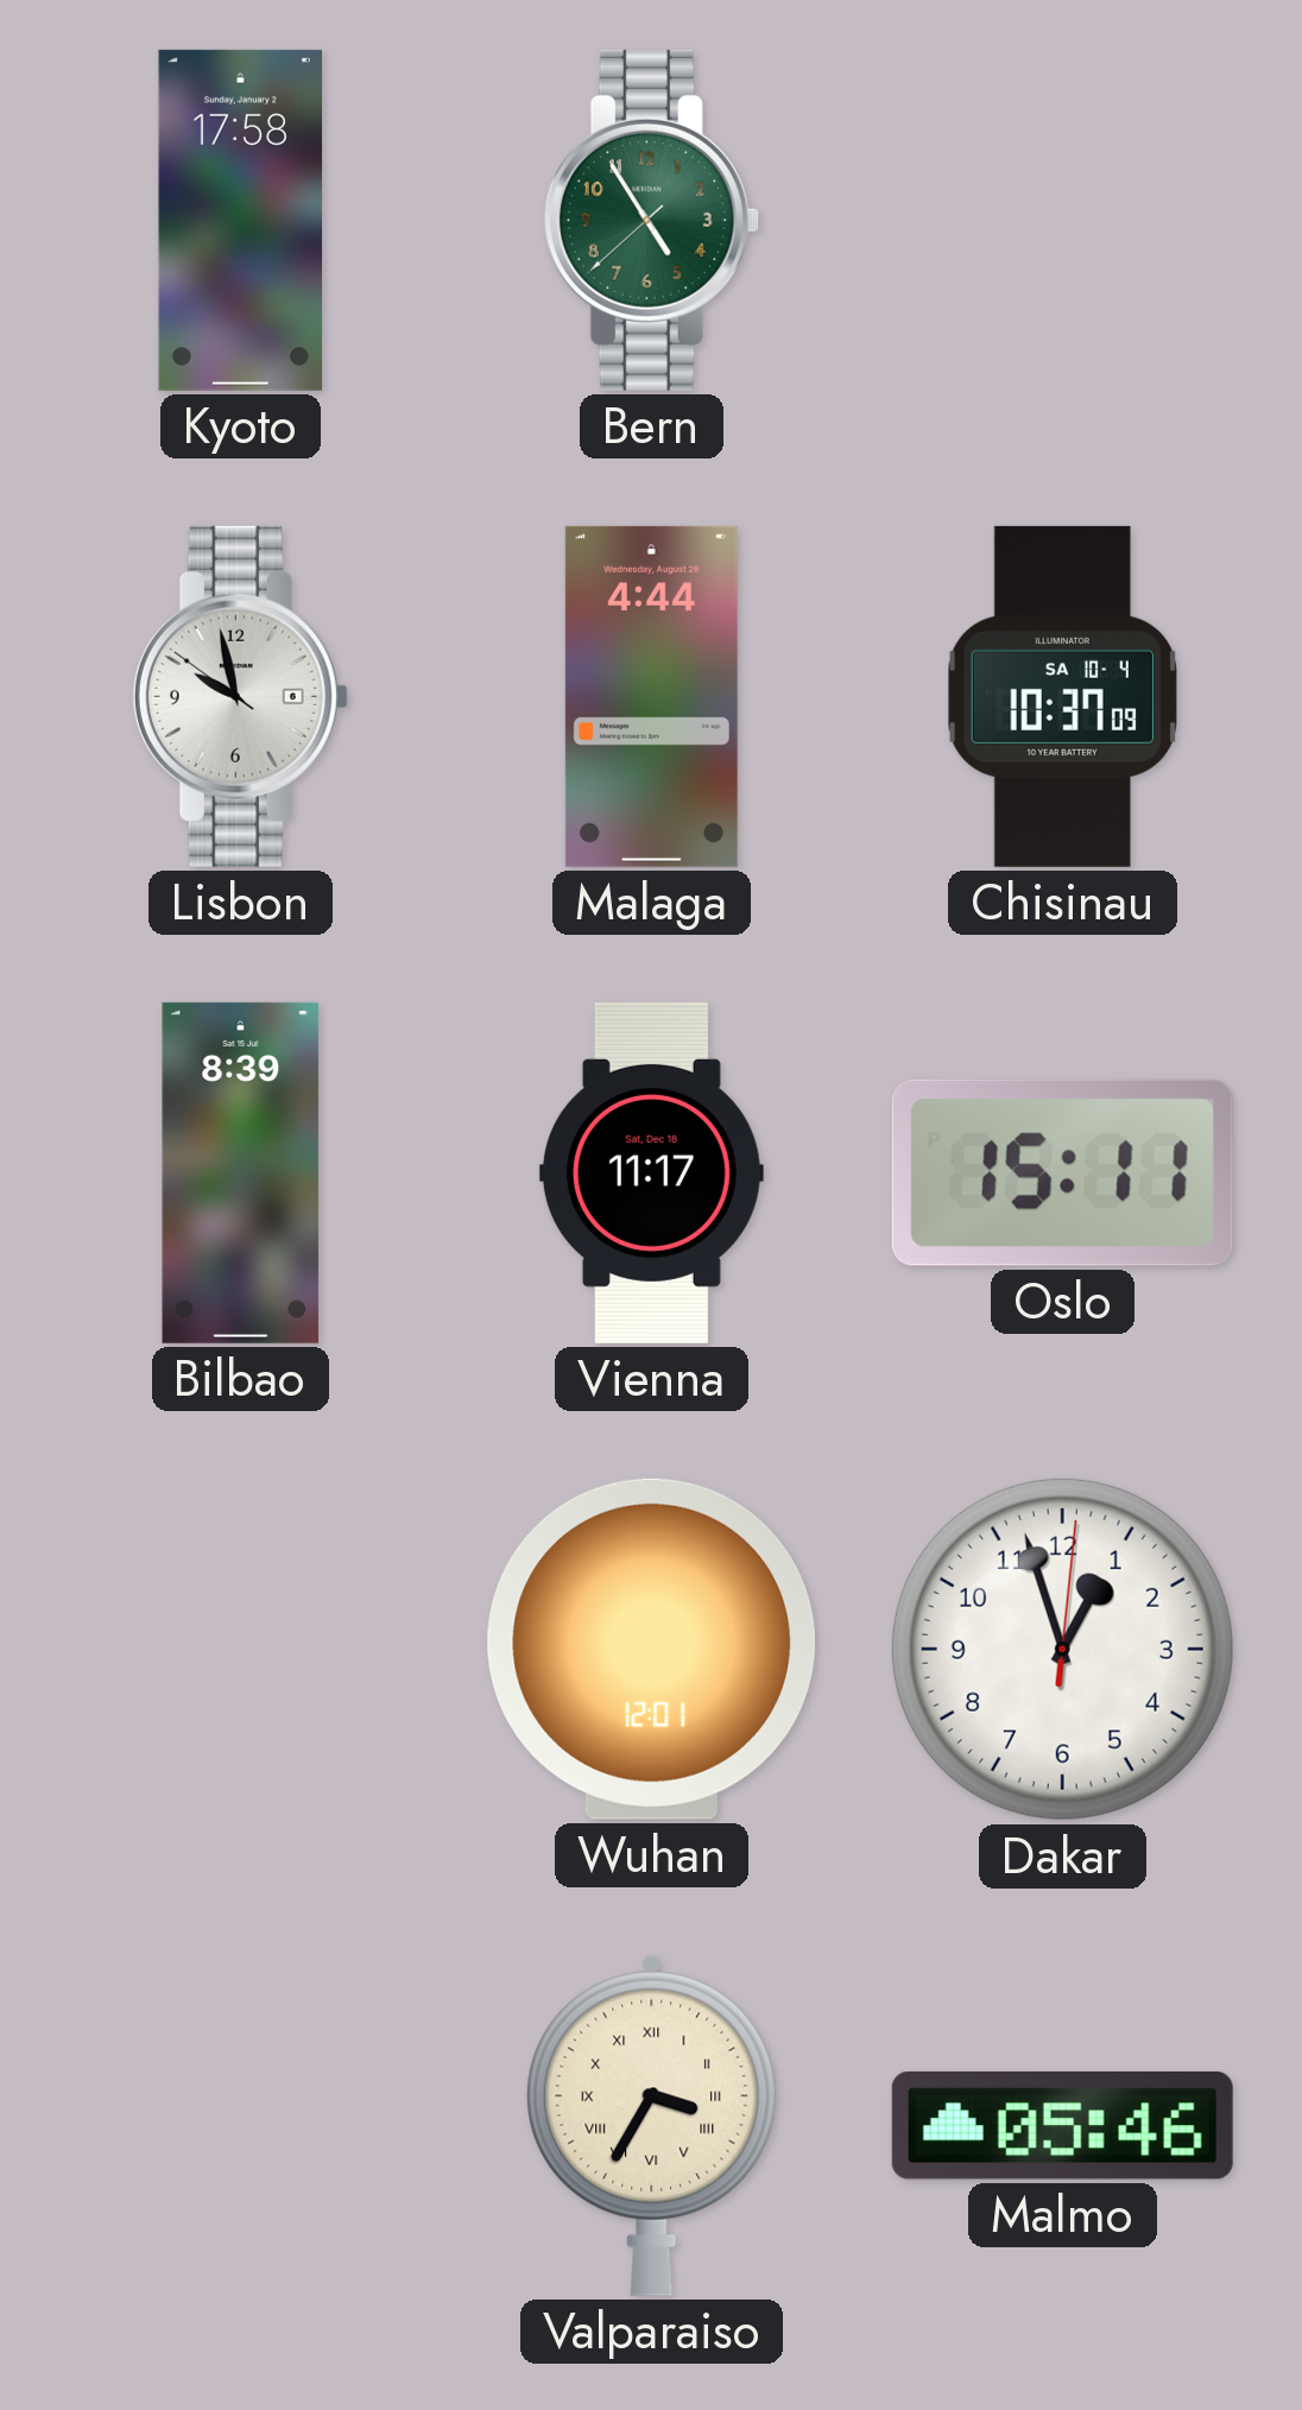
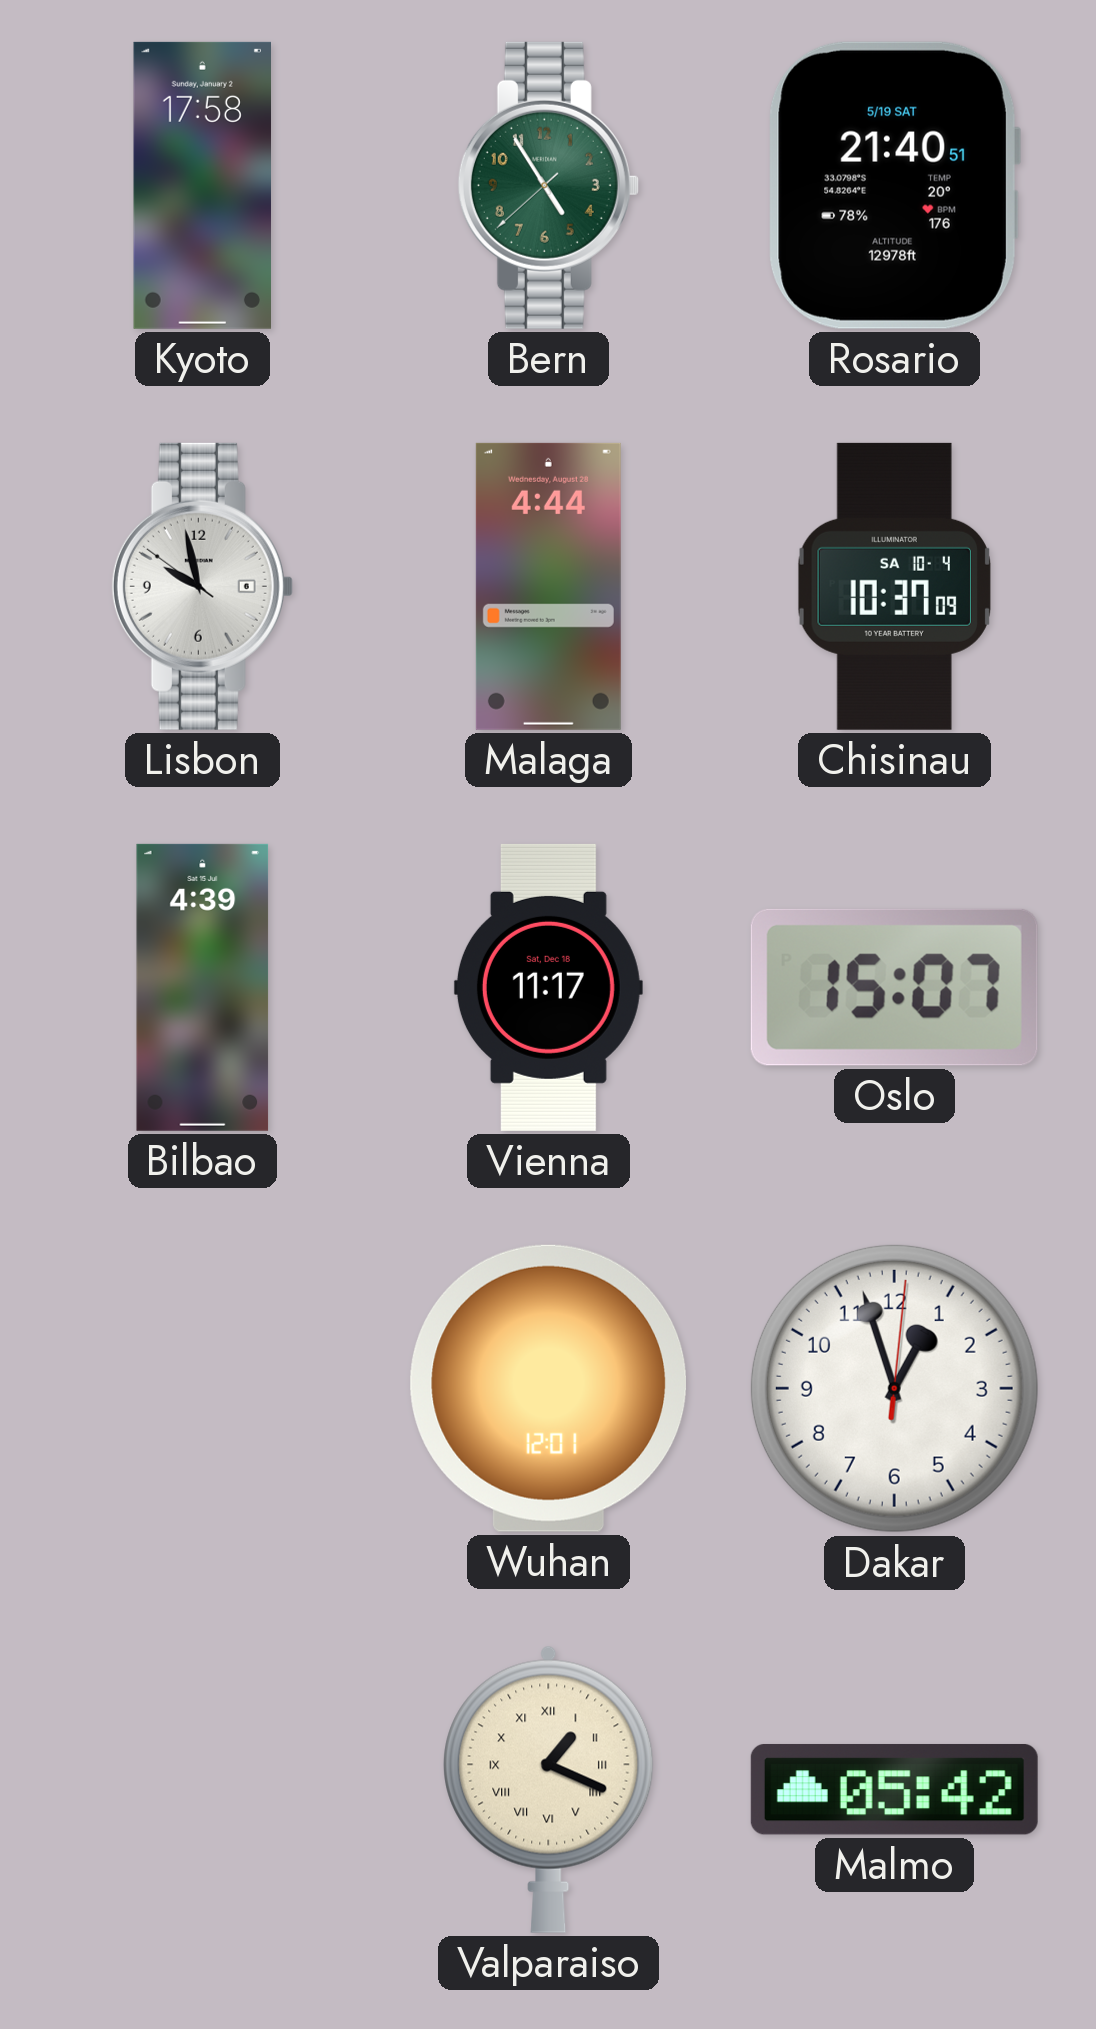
Rosario: none -> 21:40 (894, 185)
Bilbao: 8:39 -> 4:39 (203, 987)
Oslo: 15:11 -> 15:07 (894, 987)
Valparaiso: 3:35 -> 1:19 (549, 1789)
Malmo: 05:46 -> 05:42 (894, 1789)
